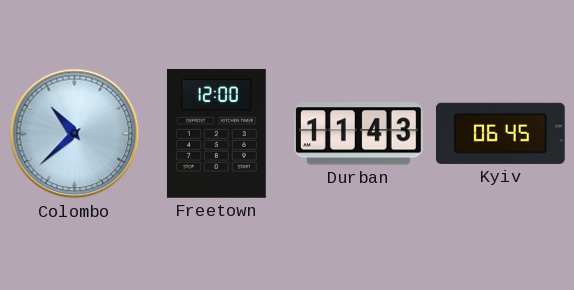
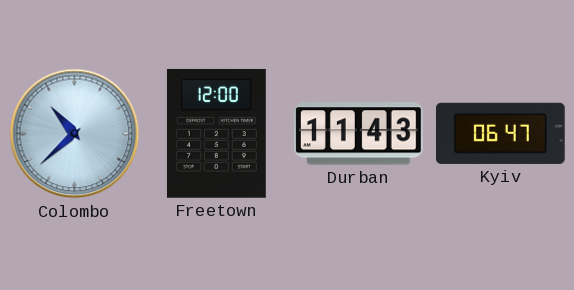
Kyiv: 06:45 -> 06:47 (500, 133)
